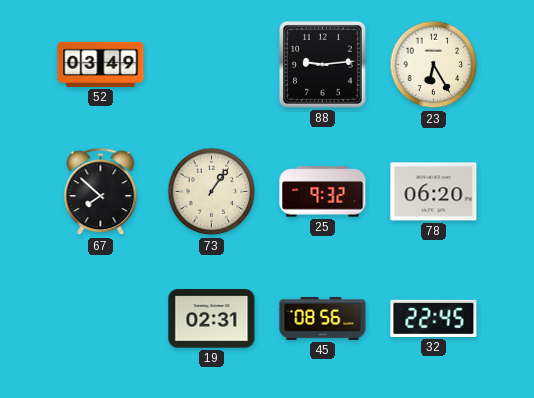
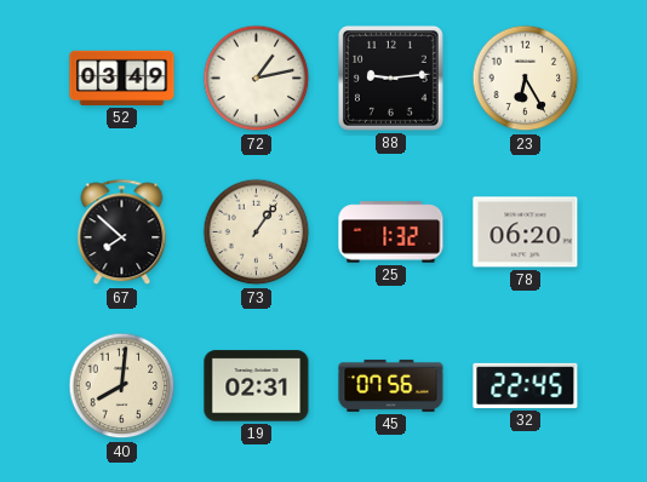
72: none -> 1:13 (257, 79)
25: 9:32 -> 1:32 (391, 233)
40: none -> 8:01 (122, 386)
45: 08:56 -> 07:56 (391, 385)
